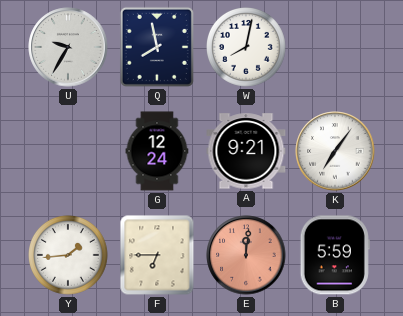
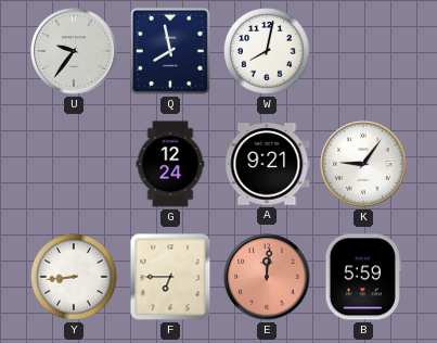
U: 9:35 -> 9:36 (74, 51)
K: 7:06 -> 9:06 (363, 164)
Y: 1:44 -> 8:44 (75, 278)
